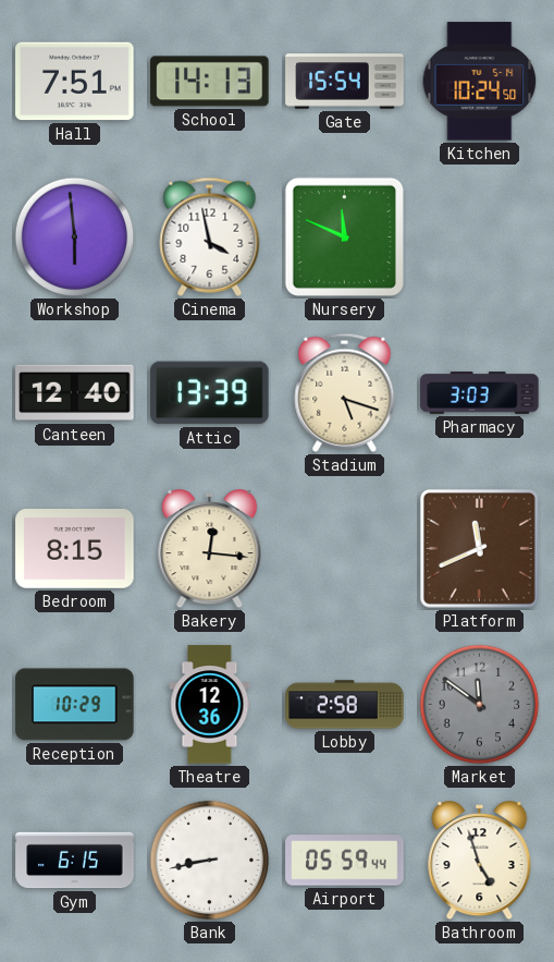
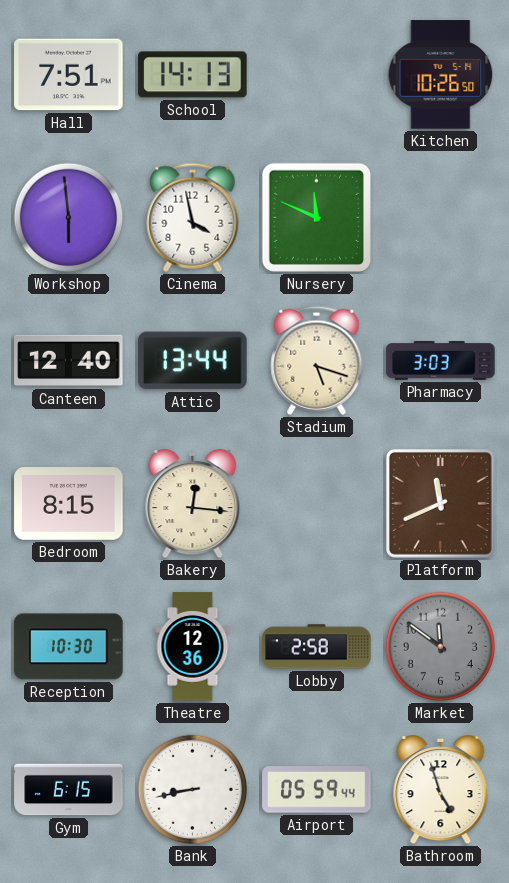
Gate: 15:54 -> none (345, 82)
Kitchen: 10:24 -> 10:26 (441, 75)
Attic: 13:39 -> 13:44 (193, 361)
Reception: 10:29 -> 10:30 (69, 647)
